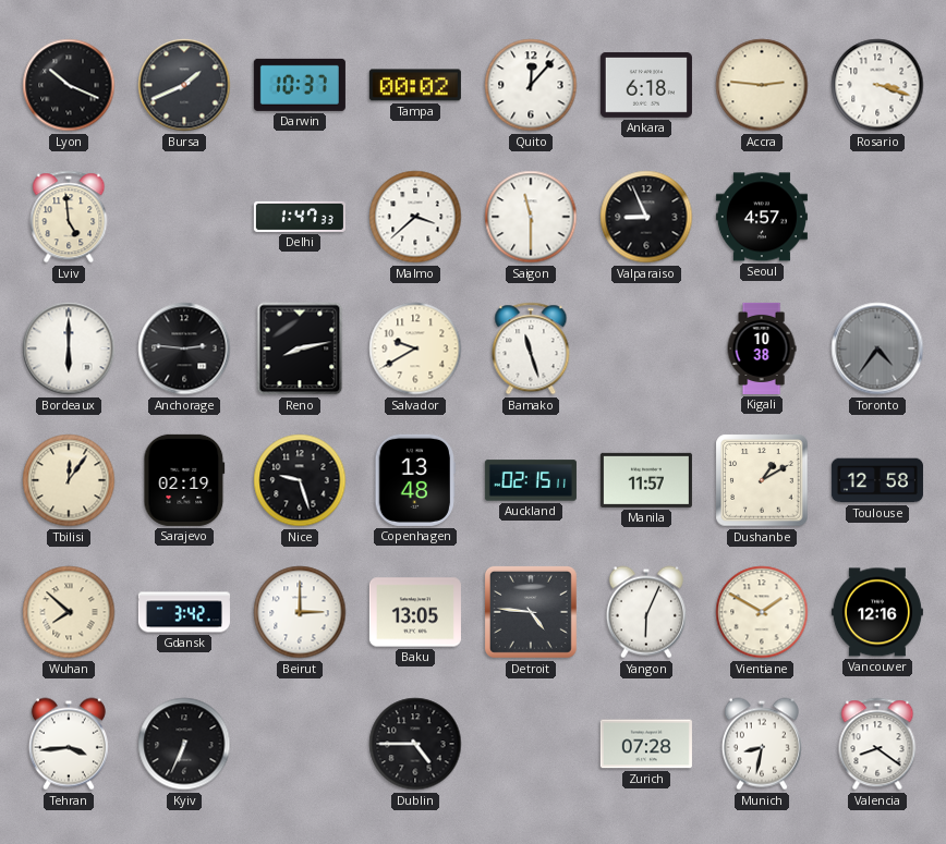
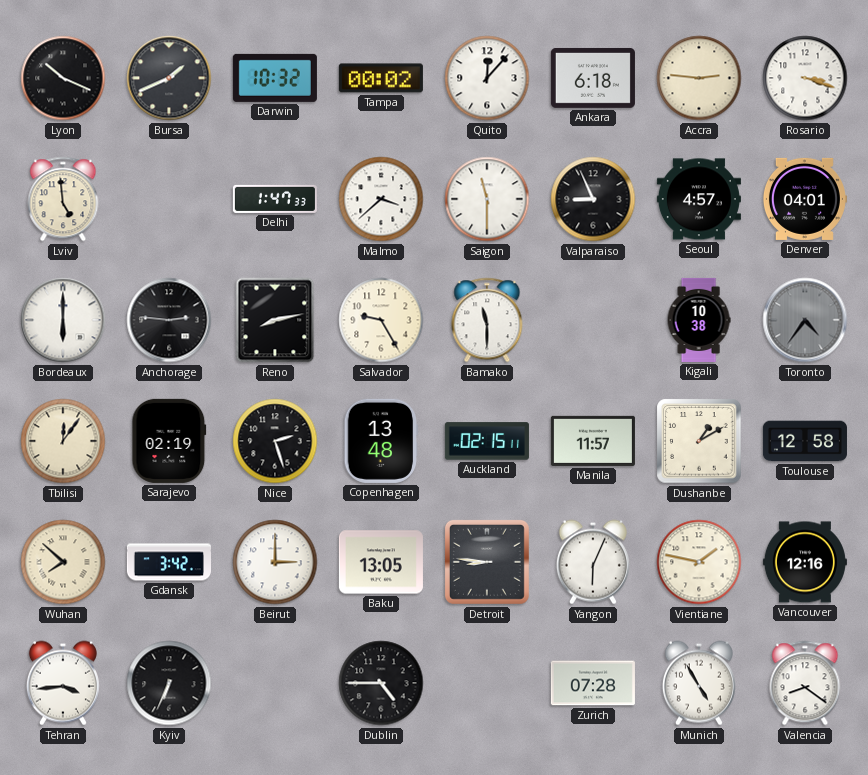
Darwin: 10:37 -> 10:32 (275, 78)
Denver: none -> 04:01 (804, 199)
Salvador: 9:40 -> 9:25 (381, 320)
Bamako: 11:27 -> 11:30 (487, 320)
Nice: 9:27 -> 2:27 (275, 441)
Detroit: 4:46 -> 8:46 (487, 562)
Vientiane: 1:50 -> 1:47 (699, 562)
Munich: 8:32 -> 4:55 (699, 683)
